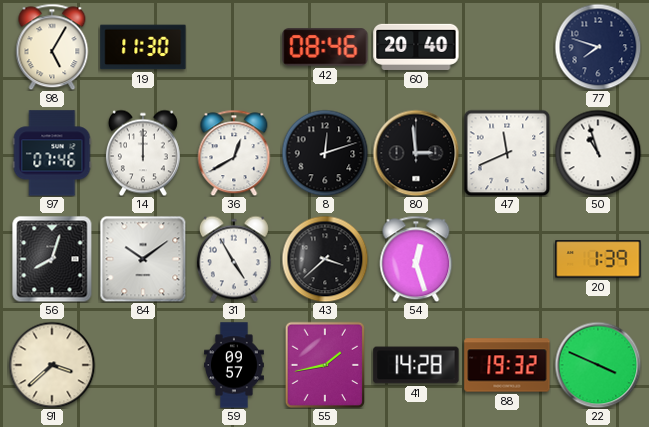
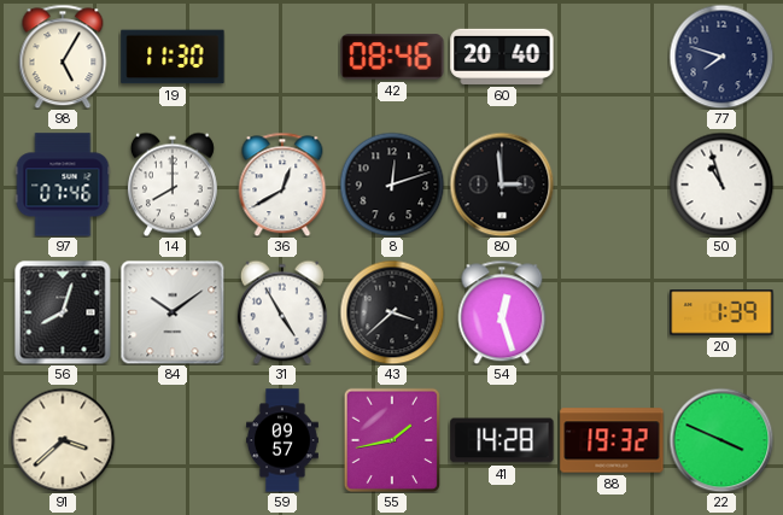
14: 12:00 -> 8:00 (173, 185)
47: 11:41 -> none (507, 153)
